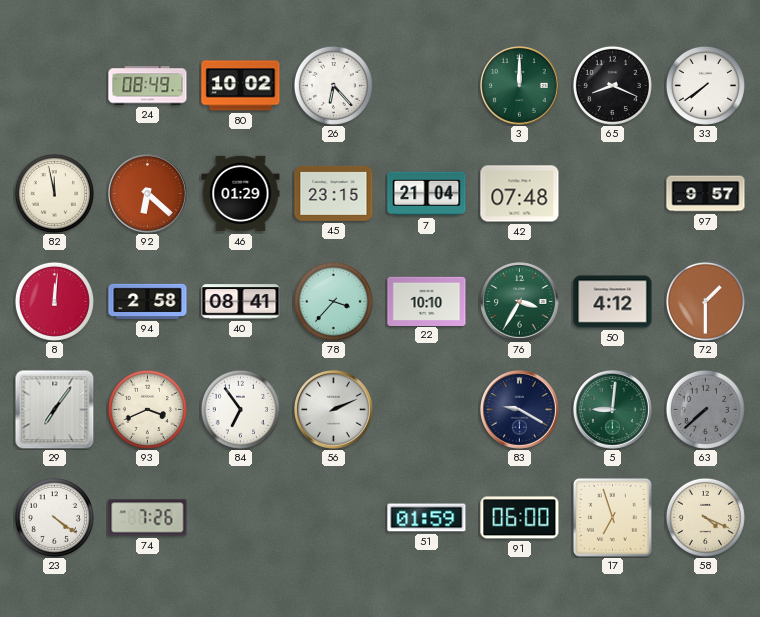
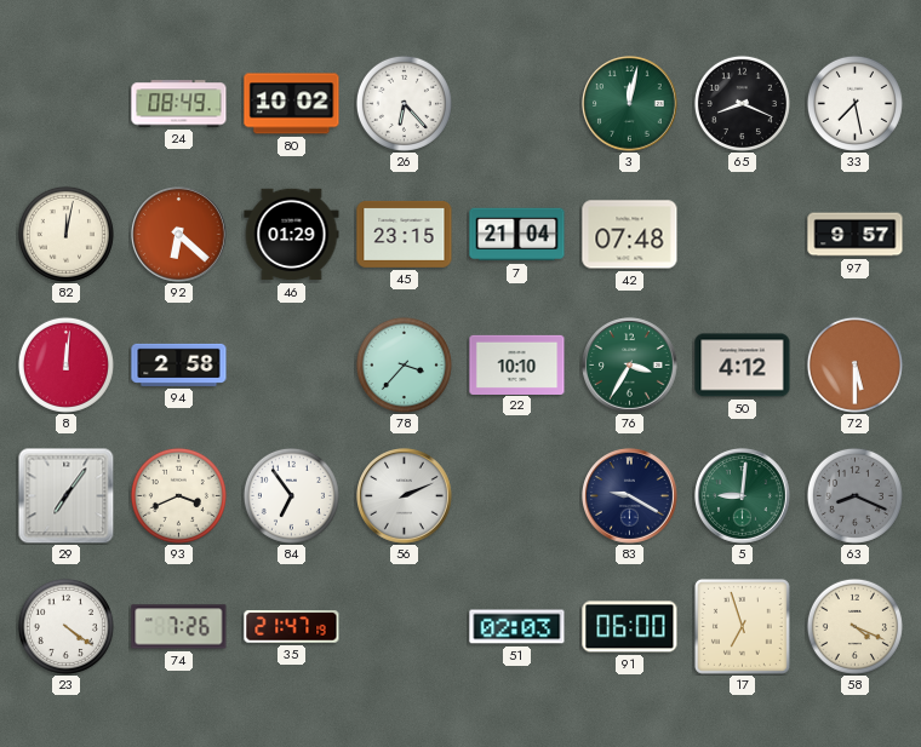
3: 12:00 -> 12:02 (630, 104)
33: 7:39 -> 7:28 (854, 103)
82: 11:58 -> 12:02 (65, 234)
40: 08:41 -> none (241, 302)
72: 1:30 -> 5:30 (854, 364)
63: 7:38 -> 8:19 (854, 495)
35: none -> 21:47 (292, 627)
51: 01:59 -> 02:03 (517, 627)
